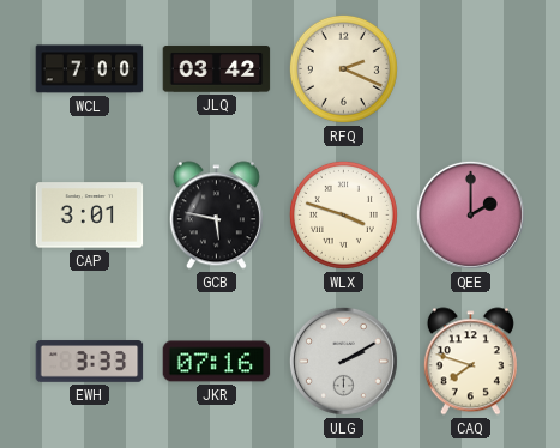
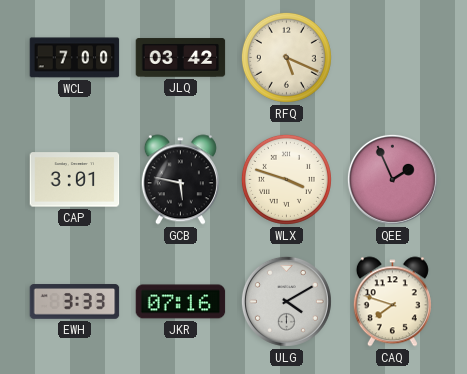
RFQ: 2:19 -> 5:19 (286, 57)
QEE: 2:00 -> 1:56 (392, 179)
ULG: 2:10 -> 4:10 (286, 301)
